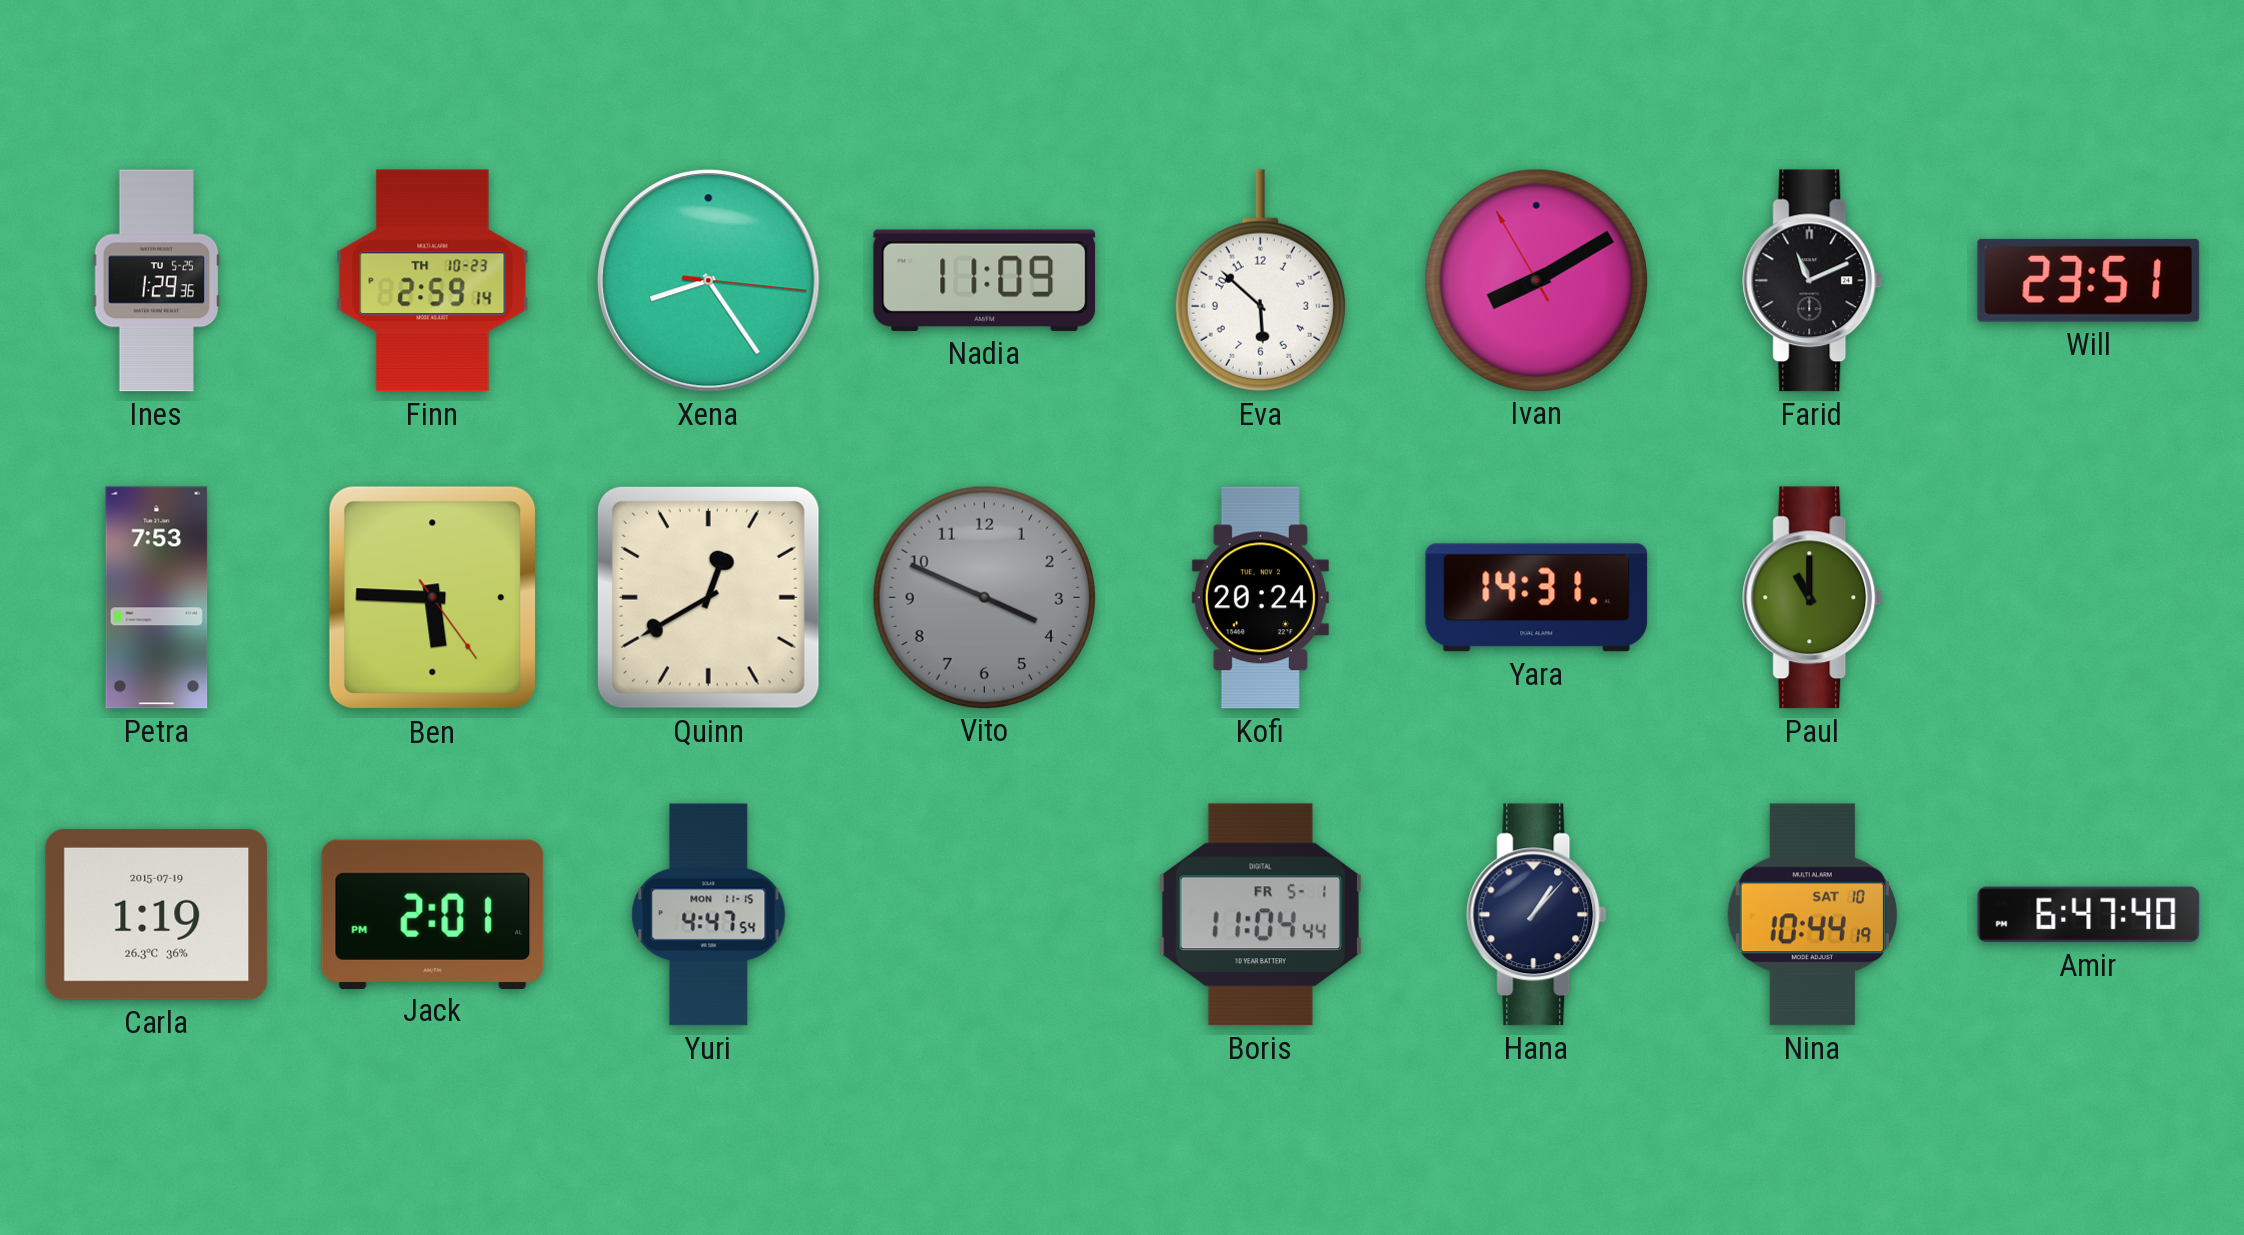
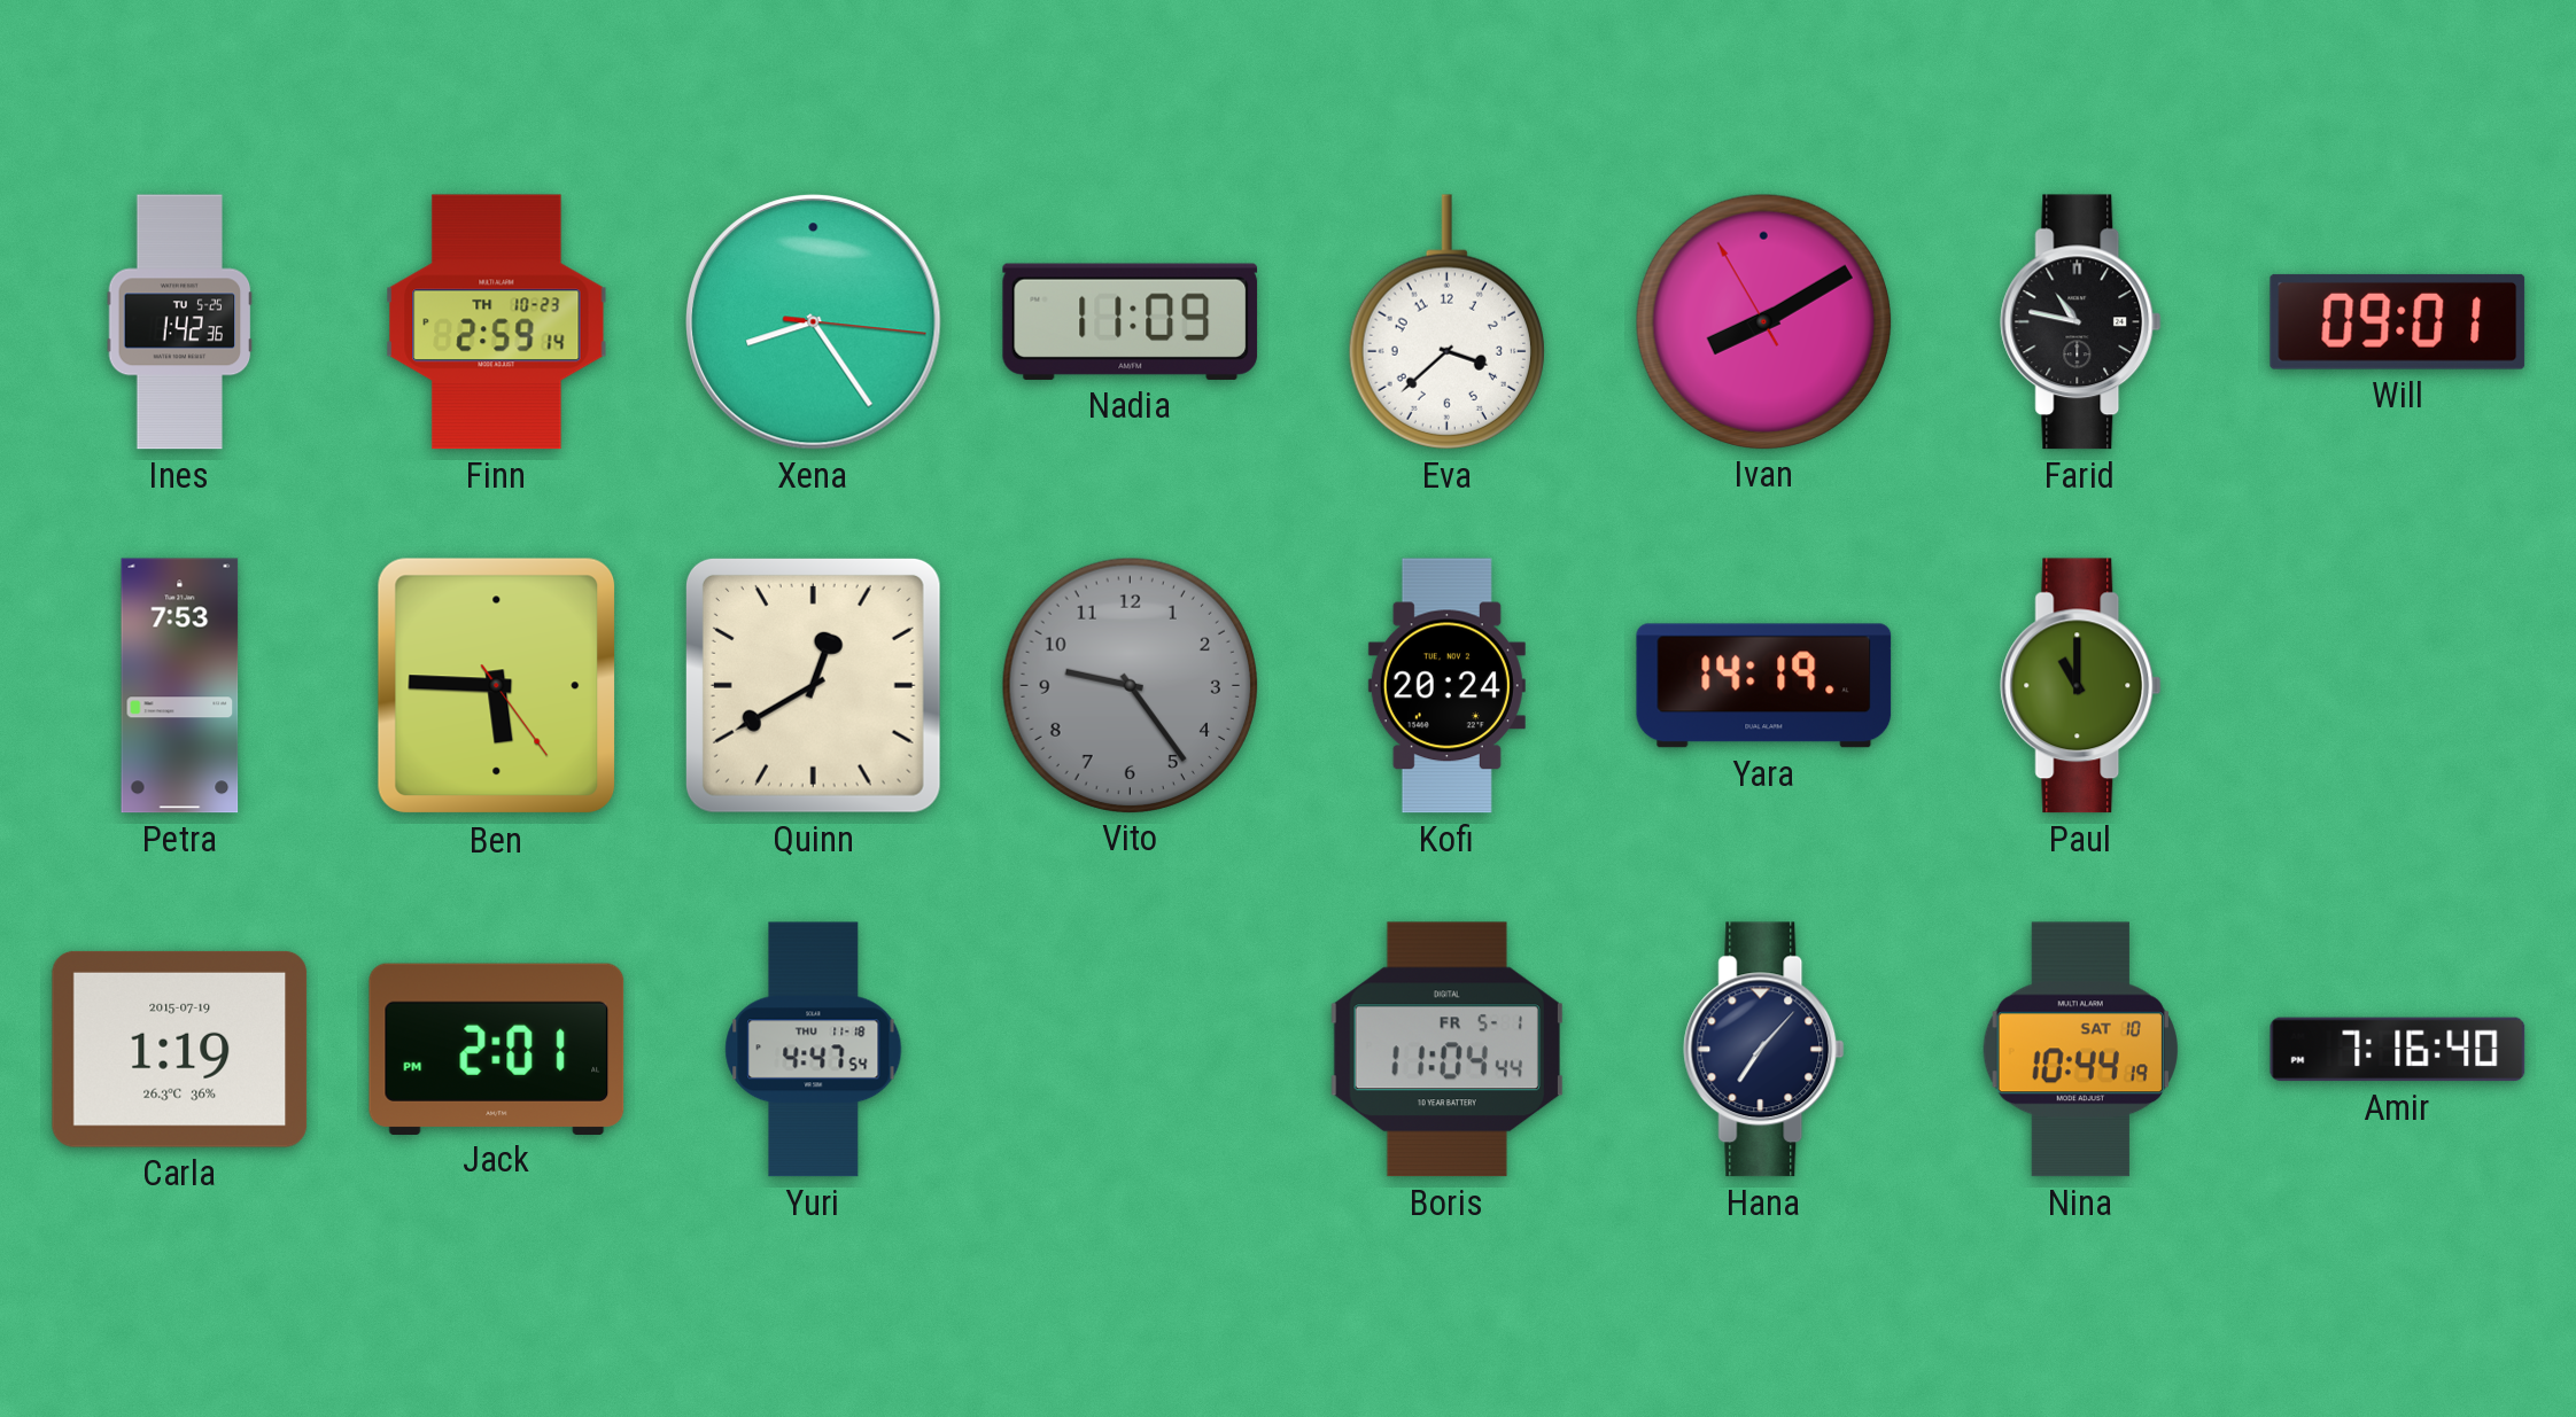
Ines: 1:29 -> 1:42 (180, 322)
Eva: 5:52 -> 3:38 (1446, 322)
Farid: 11:11 -> 10:47 (2081, 322)
Will: 23:51 -> 09:01 (2398, 321)
Vito: 3:49 -> 9:24 (1130, 685)
Yara: 14:31 -> 14:19 (1764, 686)
Yuri date: MON 11-15 -> THU 11-18 (814, 1050)
Hana: 1:07 -> 7:07 (1764, 1050)
Amir: 6:47 -> 7:16 (2398, 1050)
